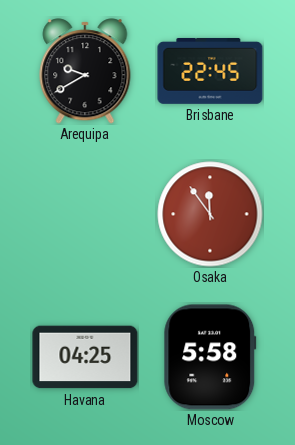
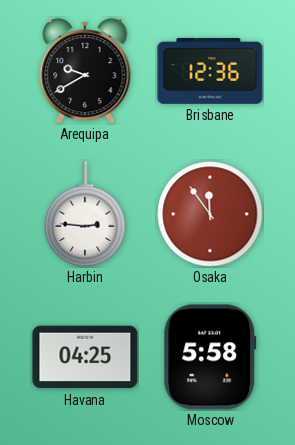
Brisbane: 22:45 -> 12:36 (210, 71)
Harbin: none -> 2:46 (85, 214)
